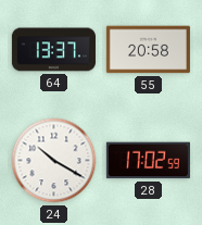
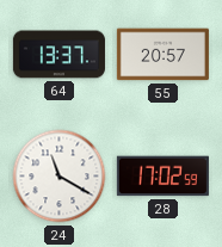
55: 20:58 -> 20:57 (162, 55)
24: 10:20 -> 11:20 (60, 177)
